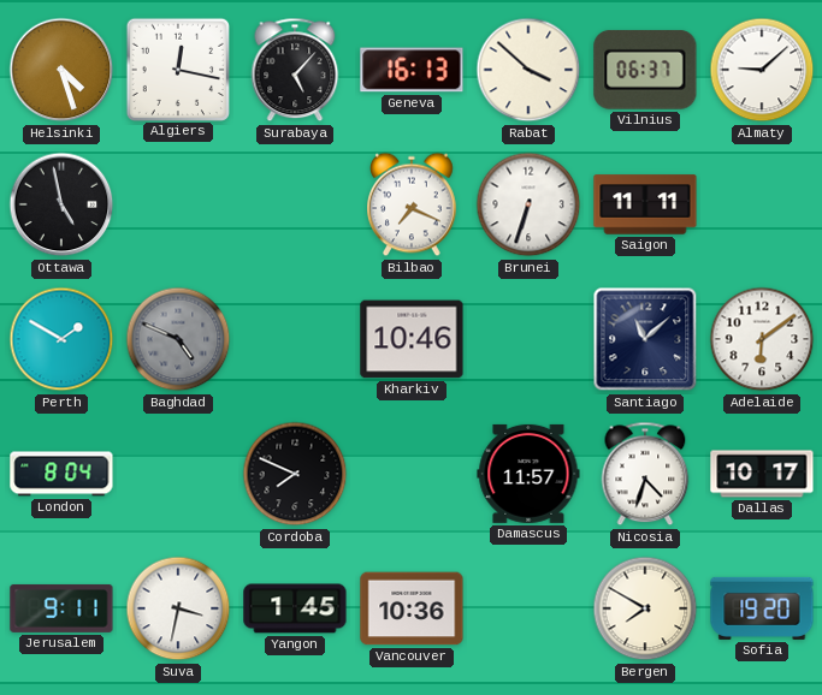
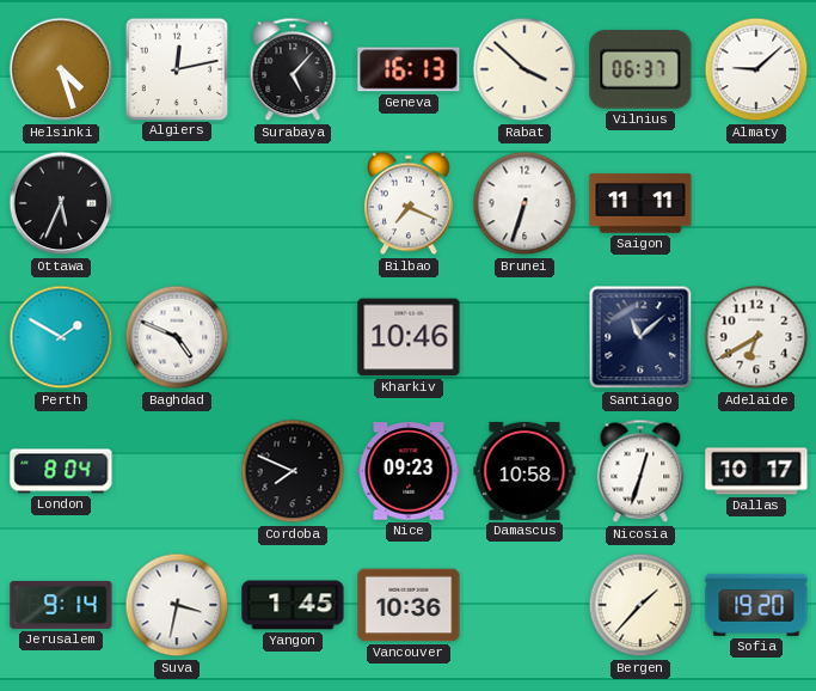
Algiers: 12:17 -> 12:13 (176, 68)
Ottawa: 4:58 -> 5:34 (61, 203)
Baghdad dial: grey -> white (177, 337)
Adelaide: 6:09 -> 6:40 (756, 337)
Nice: none -> 09:23 (409, 471)
Damascus: 11:57 -> 10:58 (524, 471)
Nicosia: 4:33 -> 12:33 (640, 471)
Jerusalem: 9:11 -> 9:14 (61, 605)
Bergen: 7:50 -> 1:37 (640, 605)
